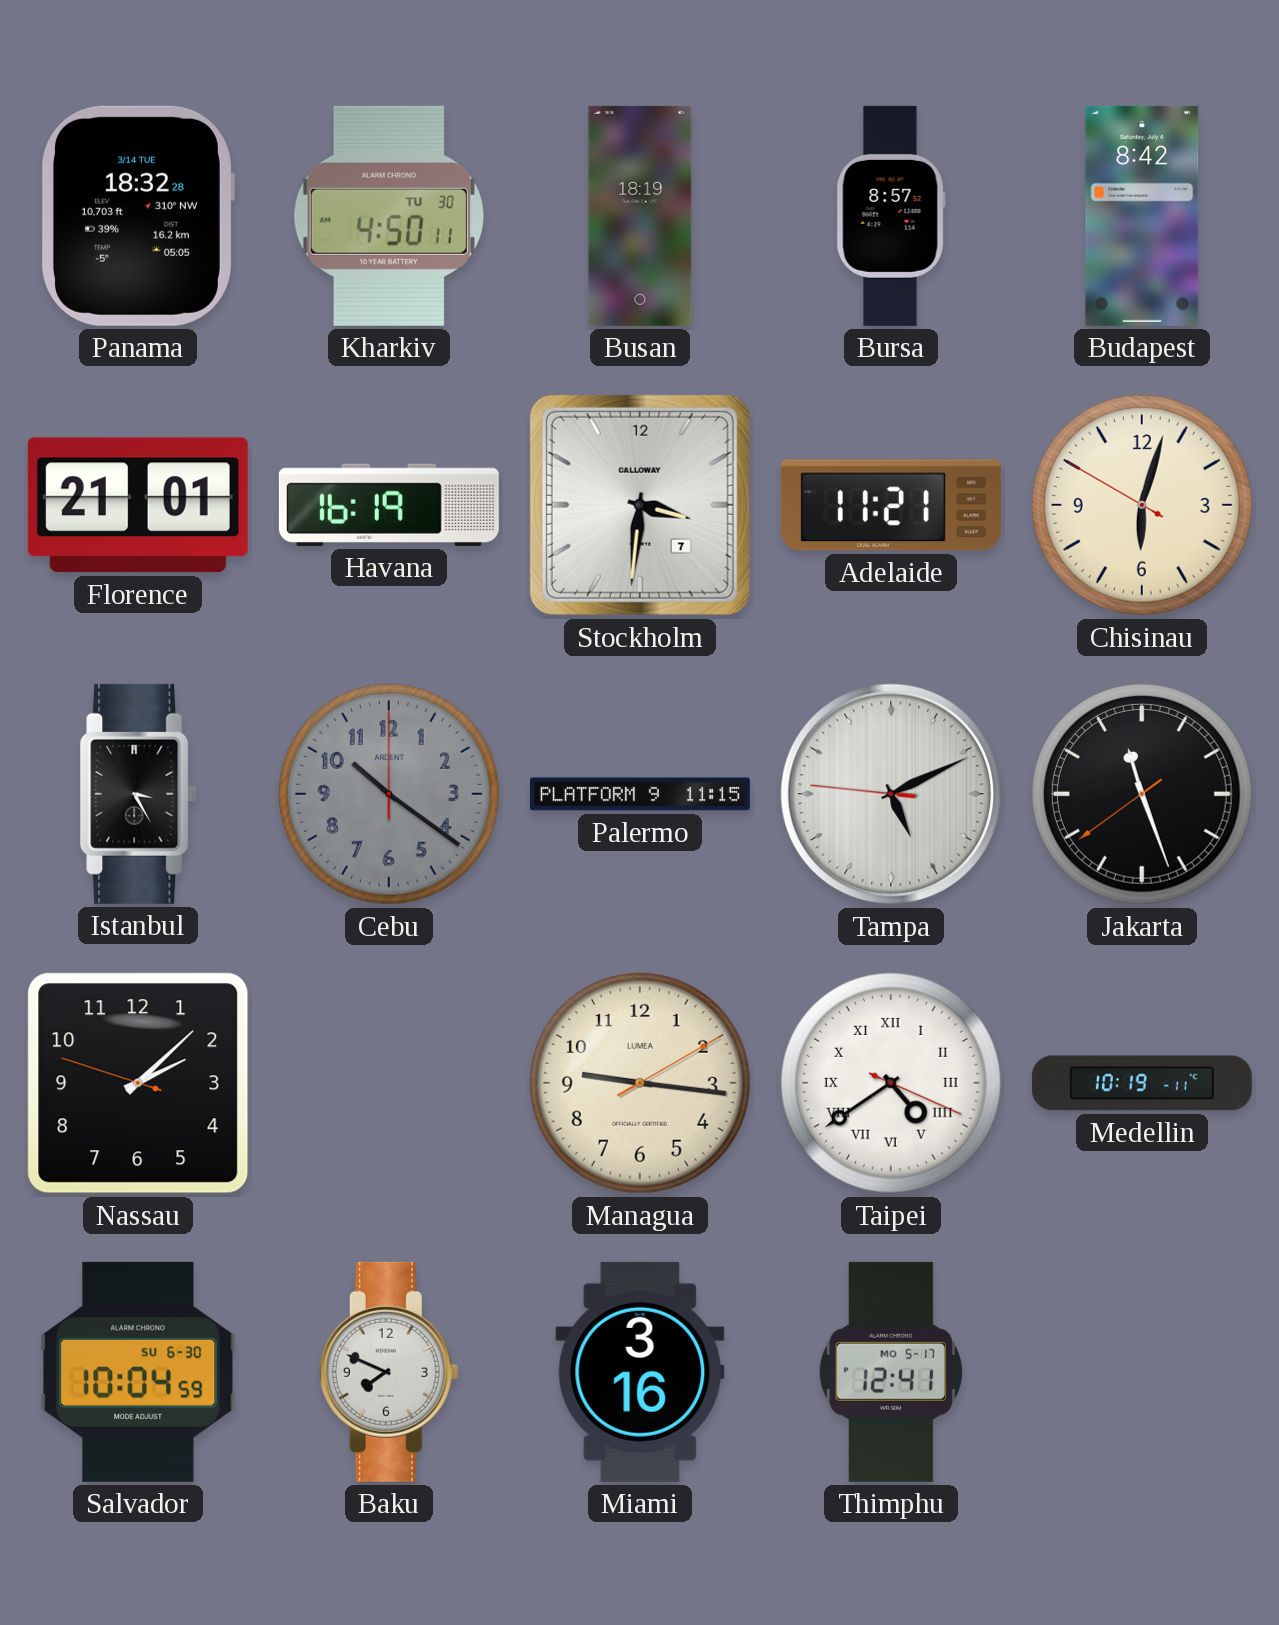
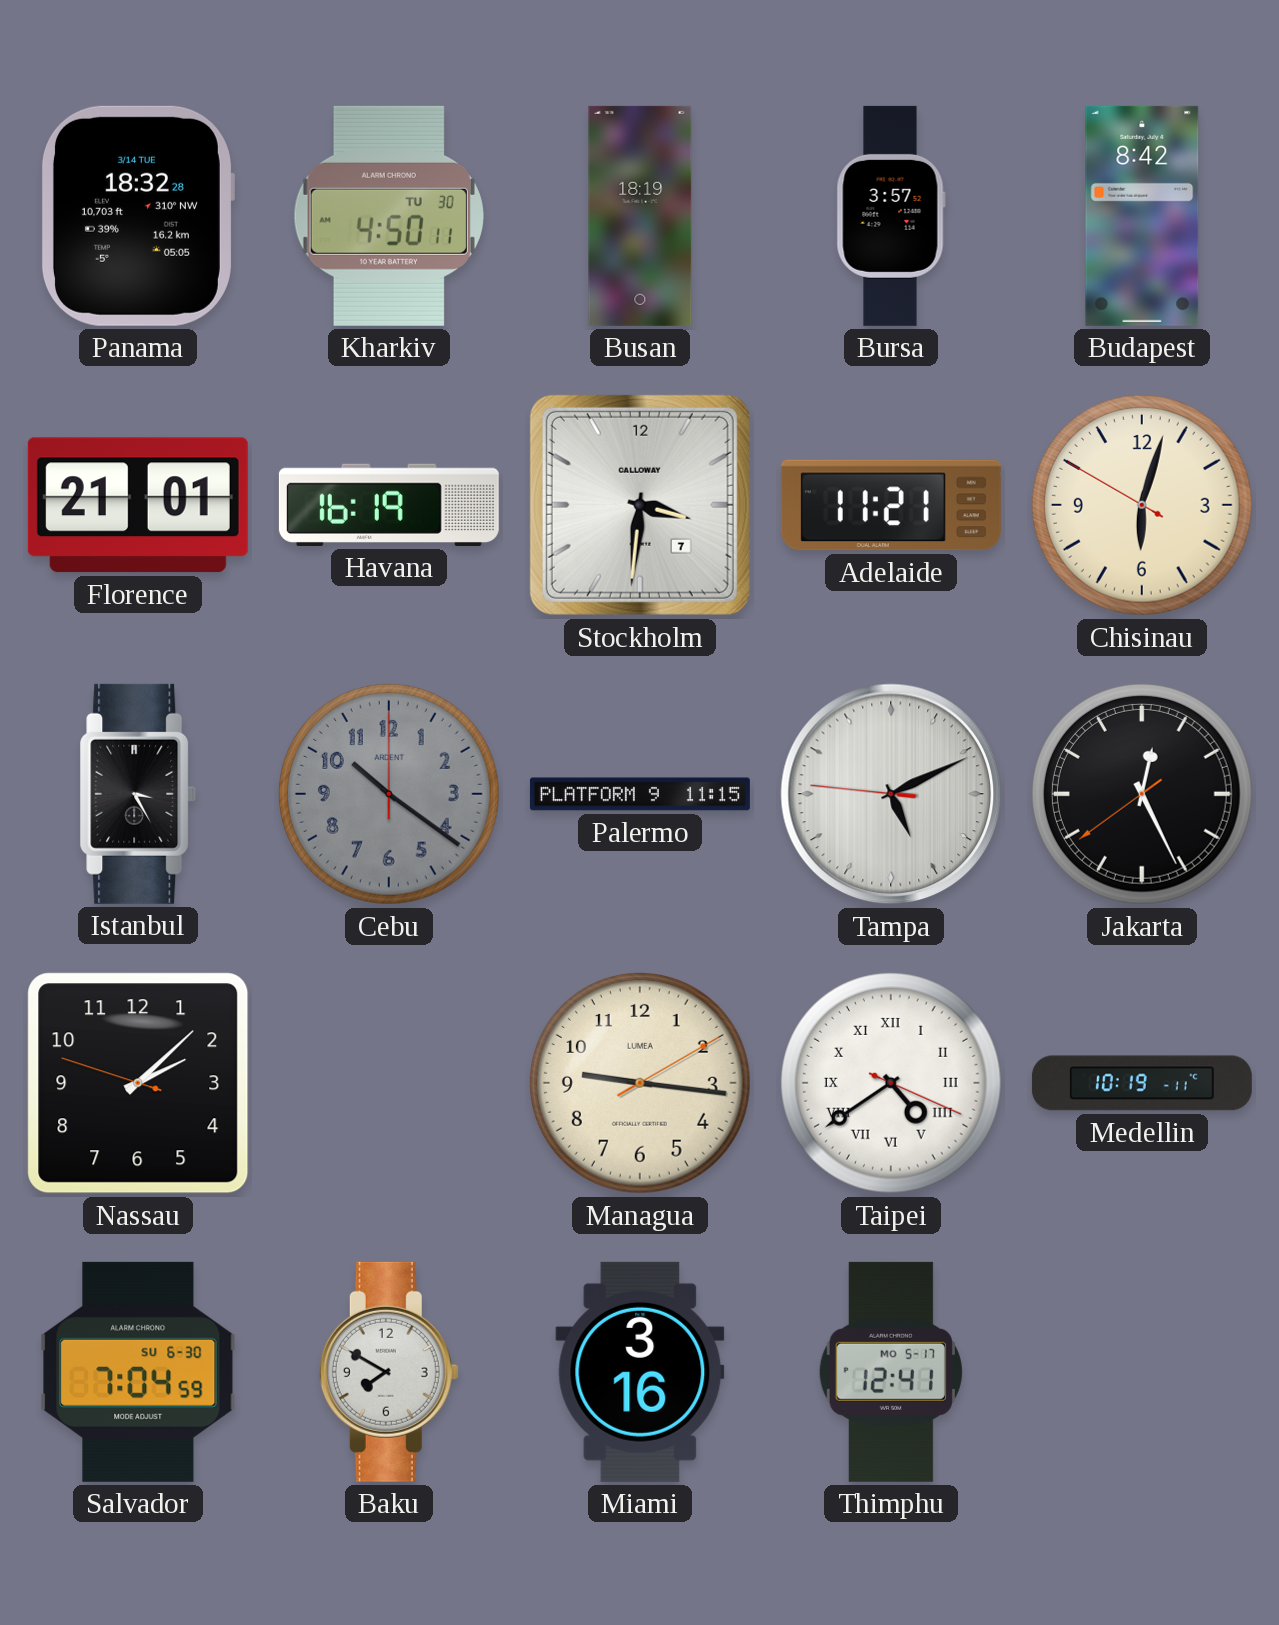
Bursa: 8:57 -> 3:57 (891, 216)
Jakarta: 11:26 -> 12:25 (1142, 794)
Salvador: 10:04 -> 7:04 (138, 1372)
Baku: 7:49 -> 7:50 (389, 1372)
